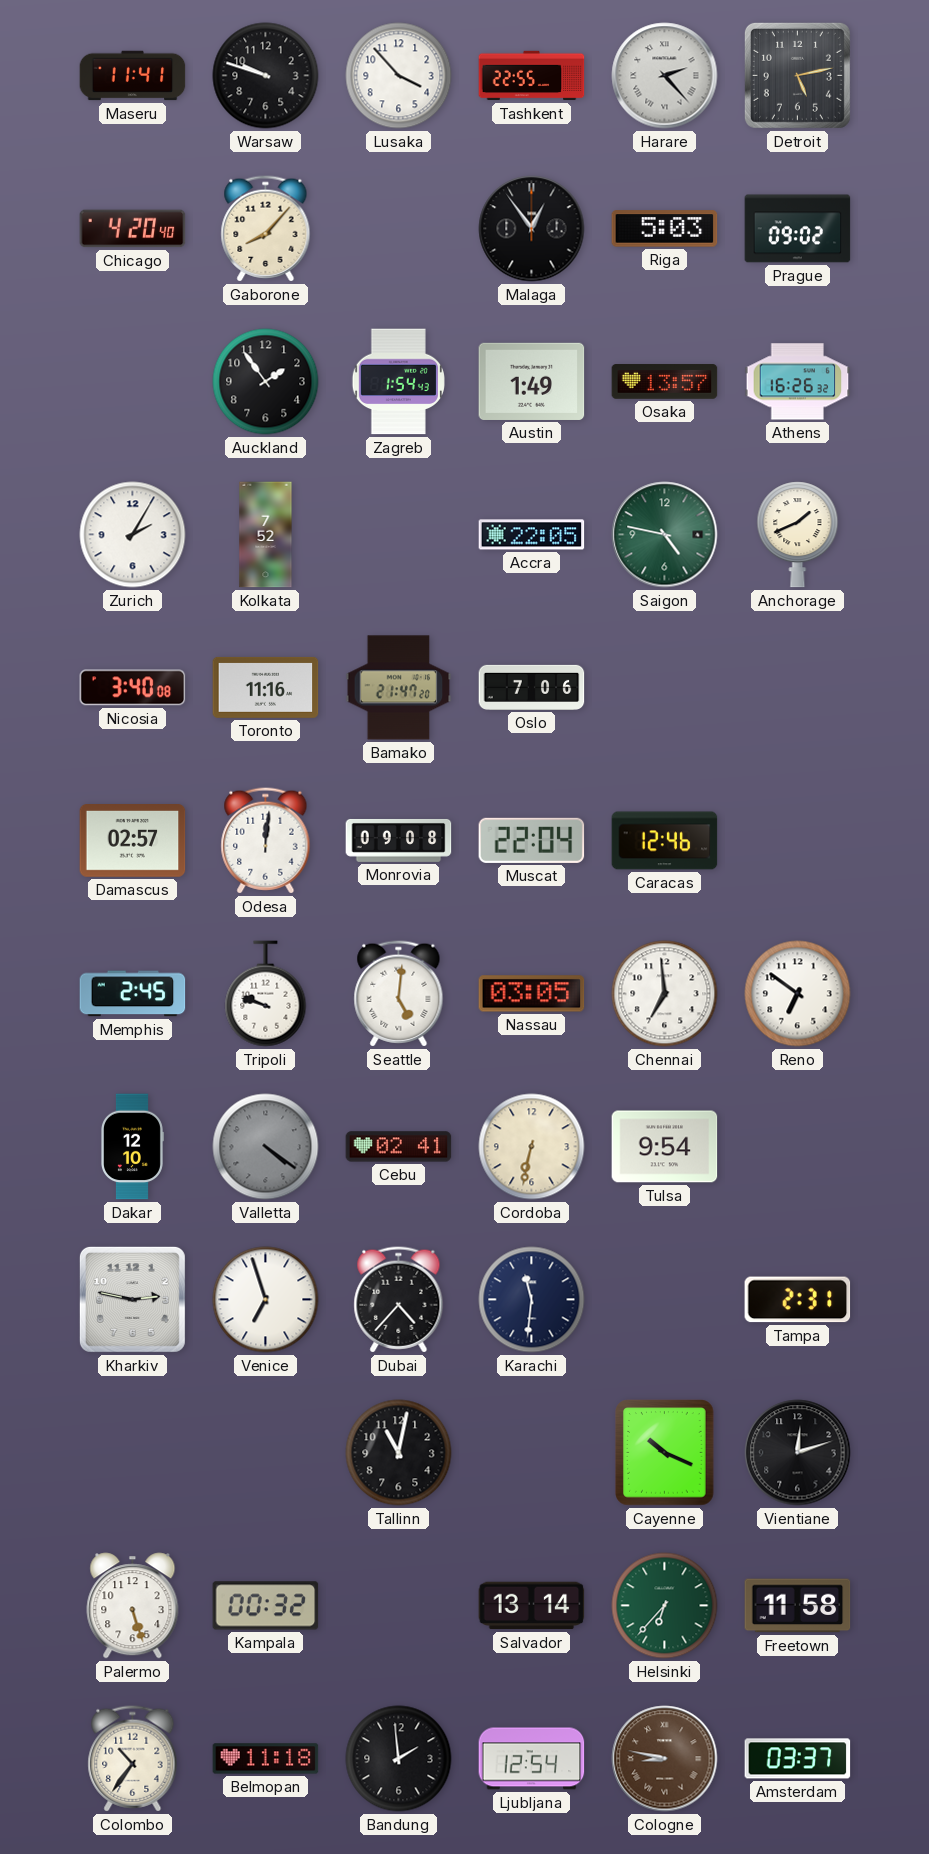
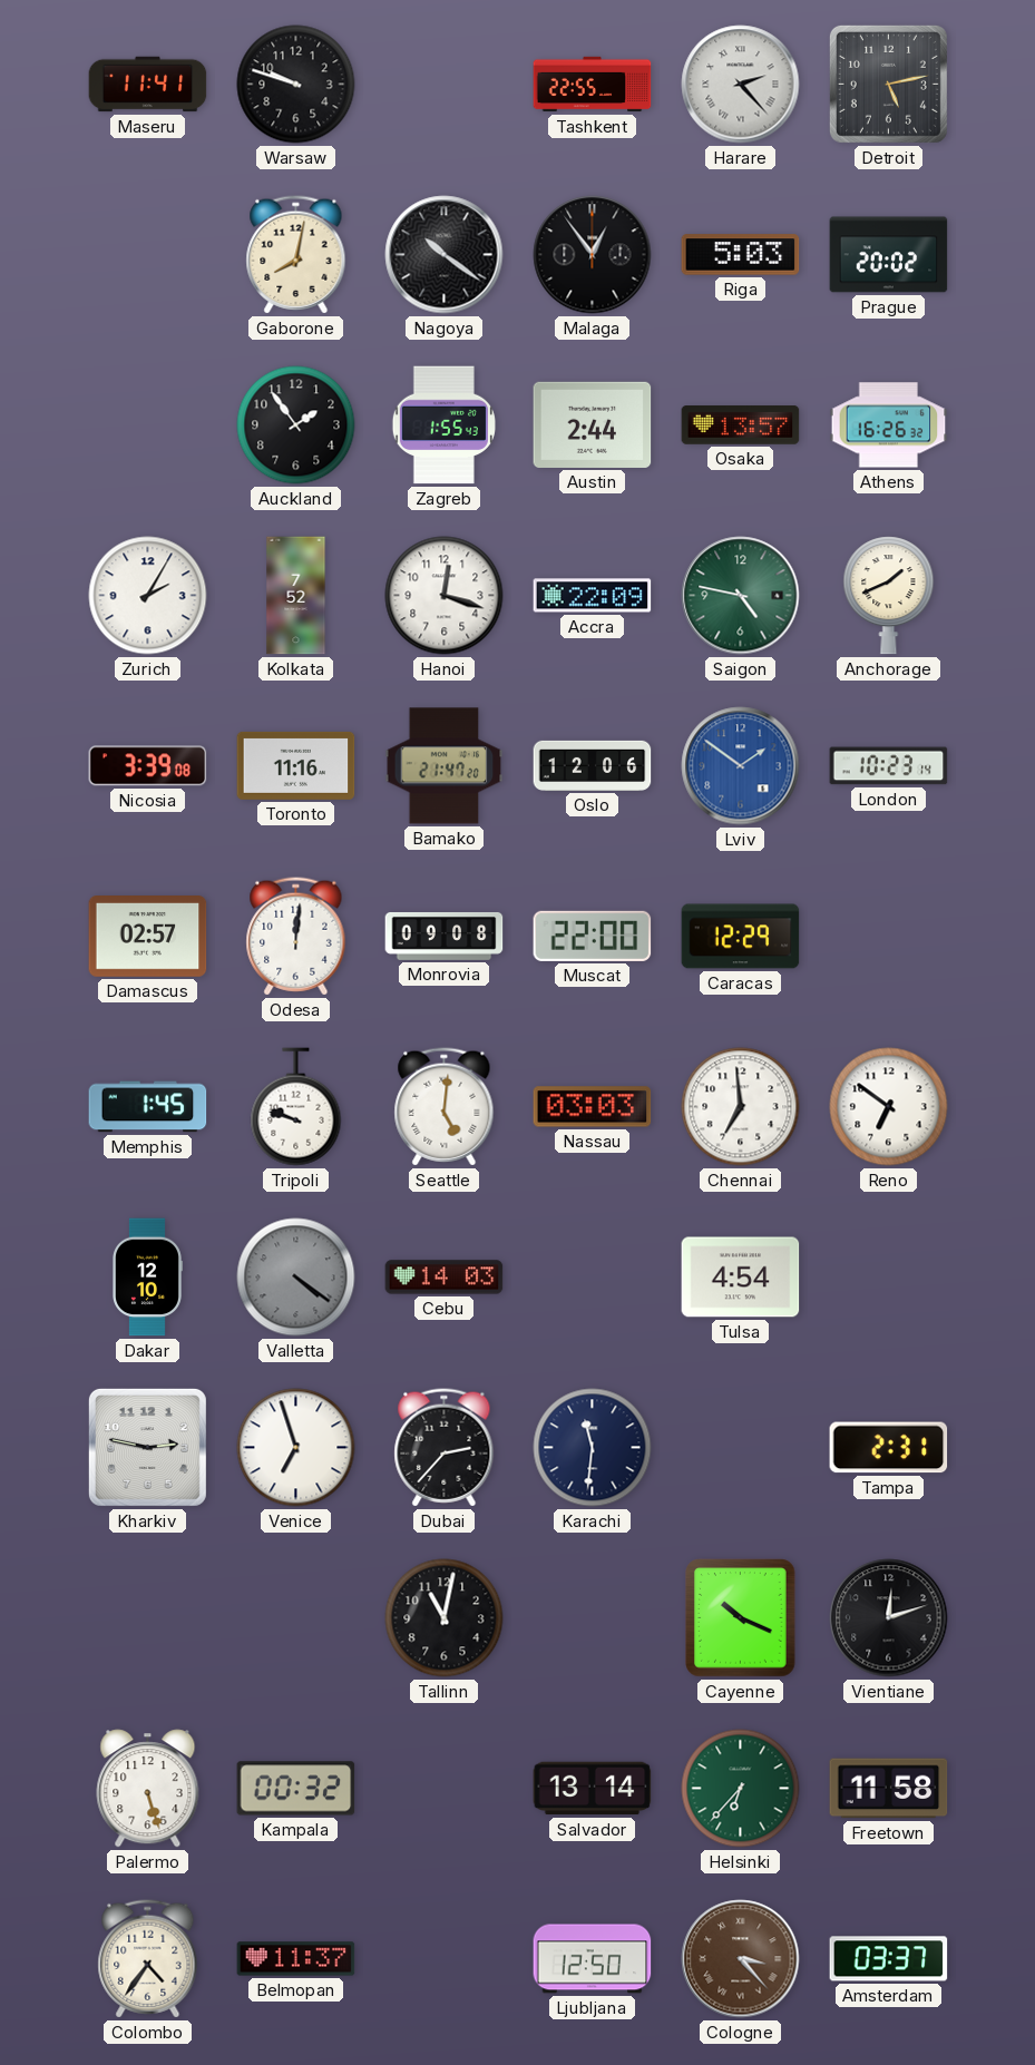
Lusaka: 3:53 -> none (399, 76)
Chicago: 4:20 -> none (133, 229)
Gaborone: 8:07 -> 8:02 (296, 255)
Nagoya: none -> 10:21 (445, 255)
Prague: 09:02 -> 20:02 (889, 255)
Zagreb: 1:54 -> 1:55 (443, 425)
Austin: 1:49 -> 2:44 (593, 424)
Hanoi: none -> 12:18 (445, 596)
Accra: 22:05 -> 22:09 (593, 596)
Nicosia: 3:40 -> 3:39 (148, 766)
Oslo: 7:06 -> 12:06 (593, 765)
Lviv: none -> 1:51 (741, 766)
London: none -> 10:23 (889, 766)
Muscat: 22:04 -> 22:00 (593, 936)
Caracas: 12:46 -> 12:29 (741, 937)
Memphis: 2:45 -> 1:45 (148, 1107)
Nassau: 03:05 -> 03:03 (593, 1107)
Cebu: 02:41 -> 14:03 (445, 1278)
Cordoba: 6:32 -> none (532, 1147)
Tulsa: 9:54 -> 4:54 (741, 1278)
Dubai: 4:37 -> 2:37 (445, 1448)
Colombo: 10:36 -> 4:36 (148, 1959)
Belmopan: 11:18 -> 11:37 (296, 1959)
Bandung: 1:59 -> none (399, 1759)
Ljubljana: 12:54 -> 12:50 (593, 1959)
Cologne: 8:47 -> 3:23 (741, 1959)
